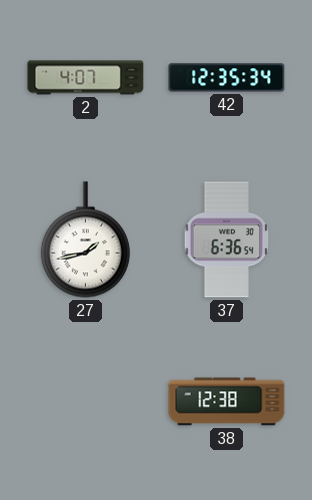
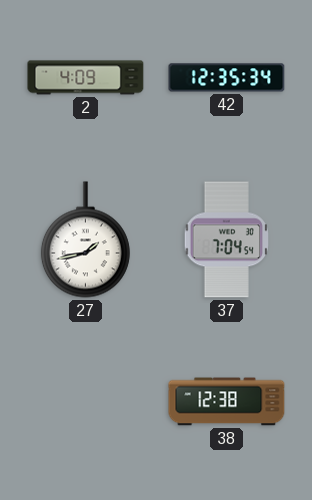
2: 4:07 -> 4:09 (86, 78)
37: 6:36 -> 7:04 (226, 240)
